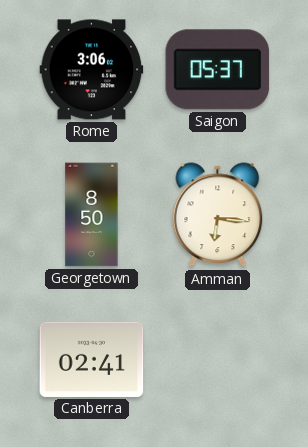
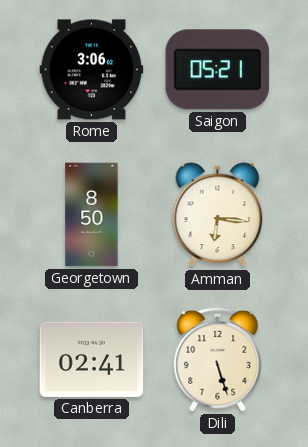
Saigon: 05:37 -> 05:21 (218, 70)
Dili: none -> 5:27 (218, 359)
